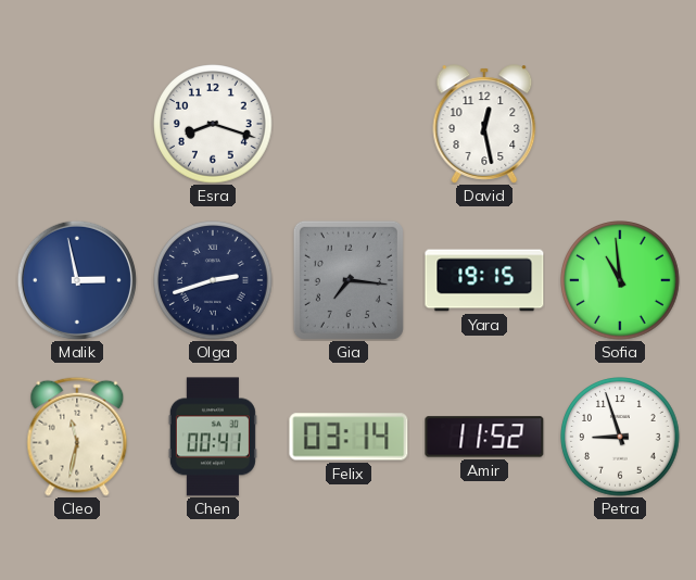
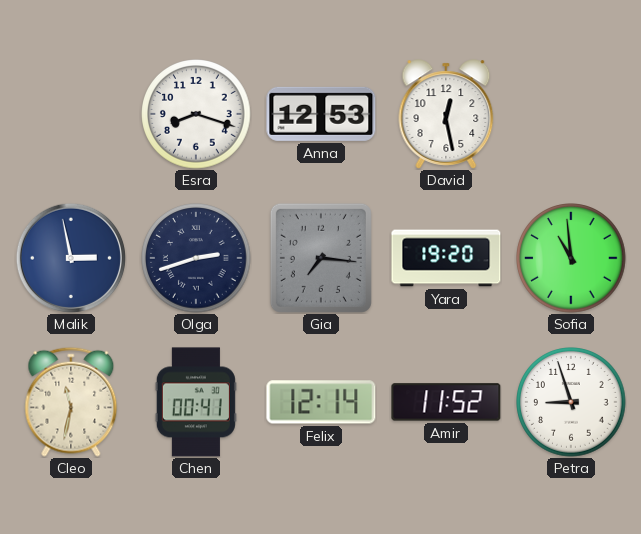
Anna: none -> 12:53 (321, 114)
Yara: 19:15 -> 19:20 (446, 258)
Felix: 03:14 -> 12:14 (321, 402)
